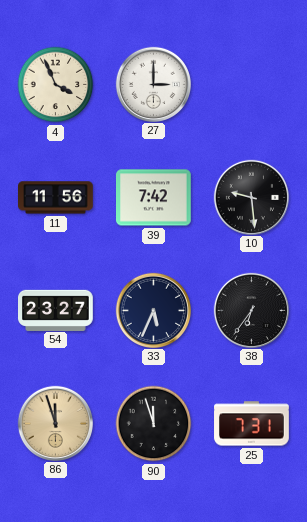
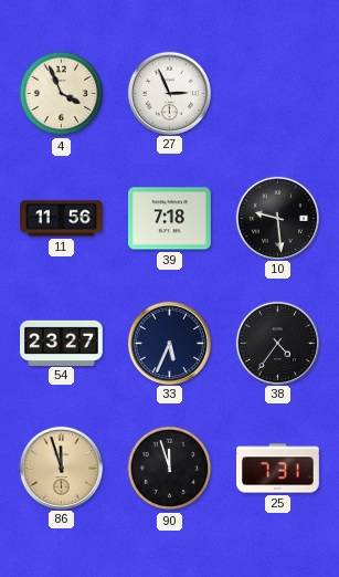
27: 3:00 -> 2:56 (169, 93)
39: 7:42 -> 7:18 (170, 219)
38: 6:36 -> 4:36 (277, 343)
